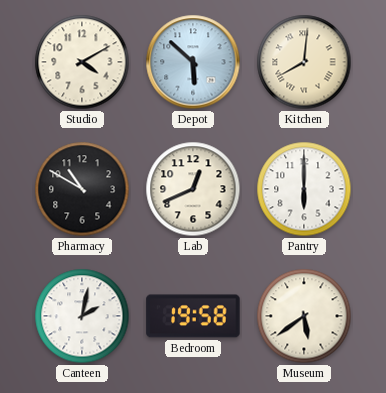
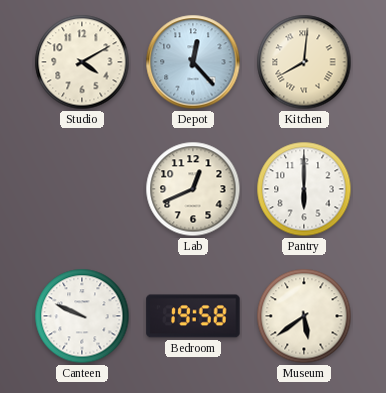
Depot: 5:52 -> 12:23 (193, 62)
Pharmacy: 10:50 -> none (82, 189)
Canteen: 2:02 -> 9:49 (82, 316)
